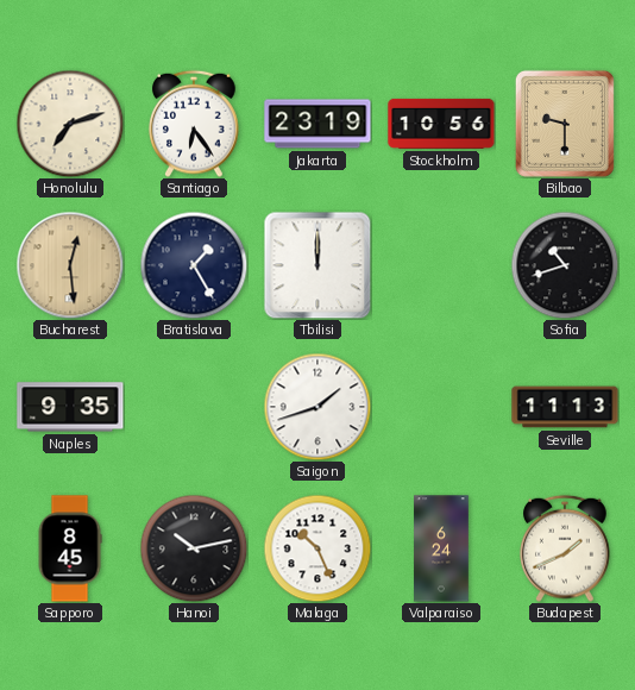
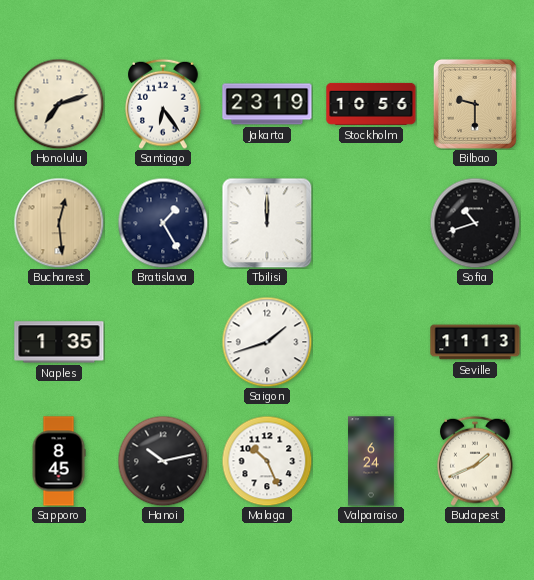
Naples: 9:35 -> 1:35 (59, 342)
